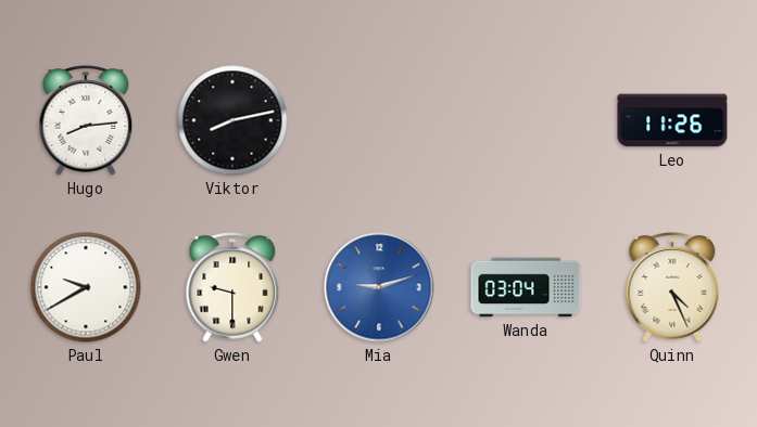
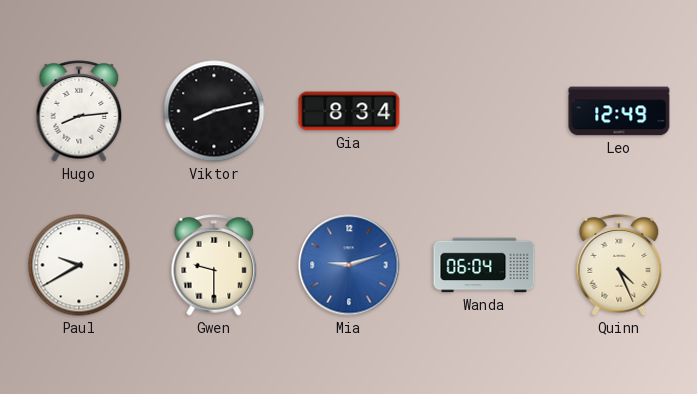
Gia: none -> 8:34 (349, 111)
Leo: 11:26 -> 12:49 (619, 111)
Wanda: 03:04 -> 06:04 (484, 265)
